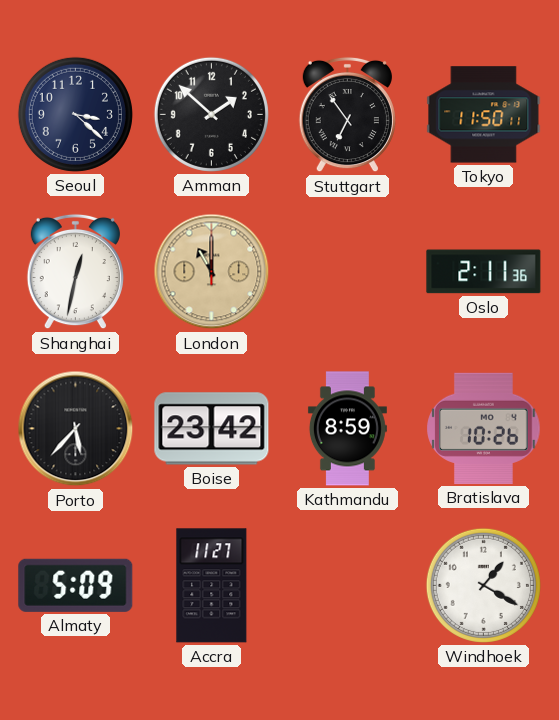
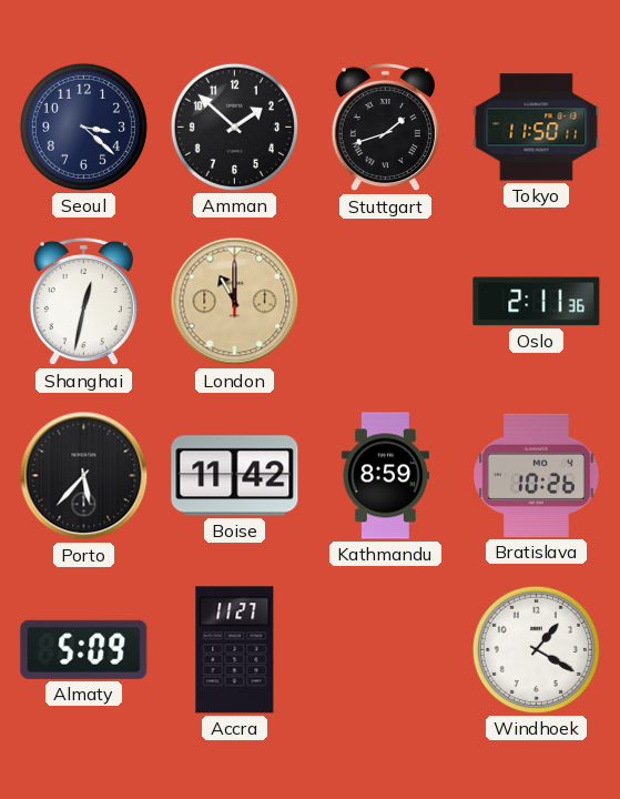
Stuttgart: 6:54 -> 1:42 (385, 128)
Boise: 23:42 -> 11:42 (235, 476)
